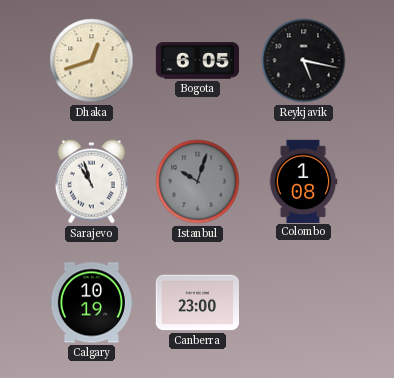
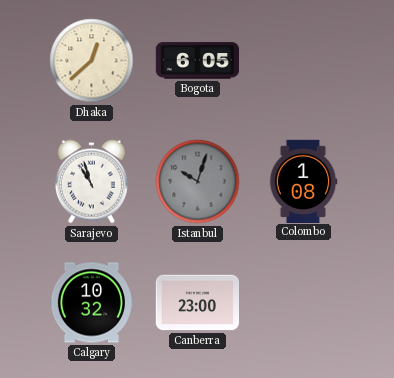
Dhaka: 12:42 -> 12:38 (92, 61)
Reykjavik: 5:17 -> none (304, 61)
Calgary: 10:19 -> 10:32 (91, 303)
